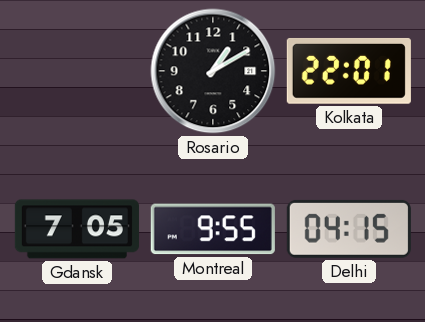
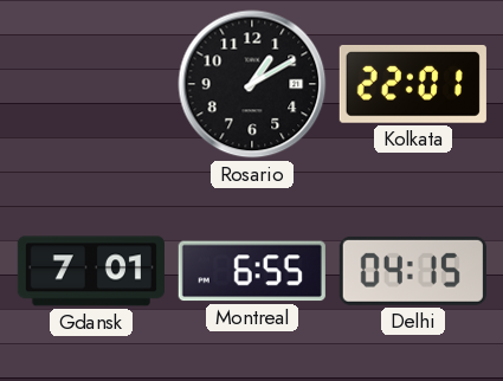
Gdansk: 7:05 -> 7:01 (91, 271)
Montreal: 9:55 -> 6:55 (252, 271)
